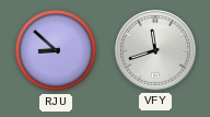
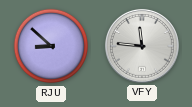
VFY: 11:42 -> 11:46 (142, 46)
